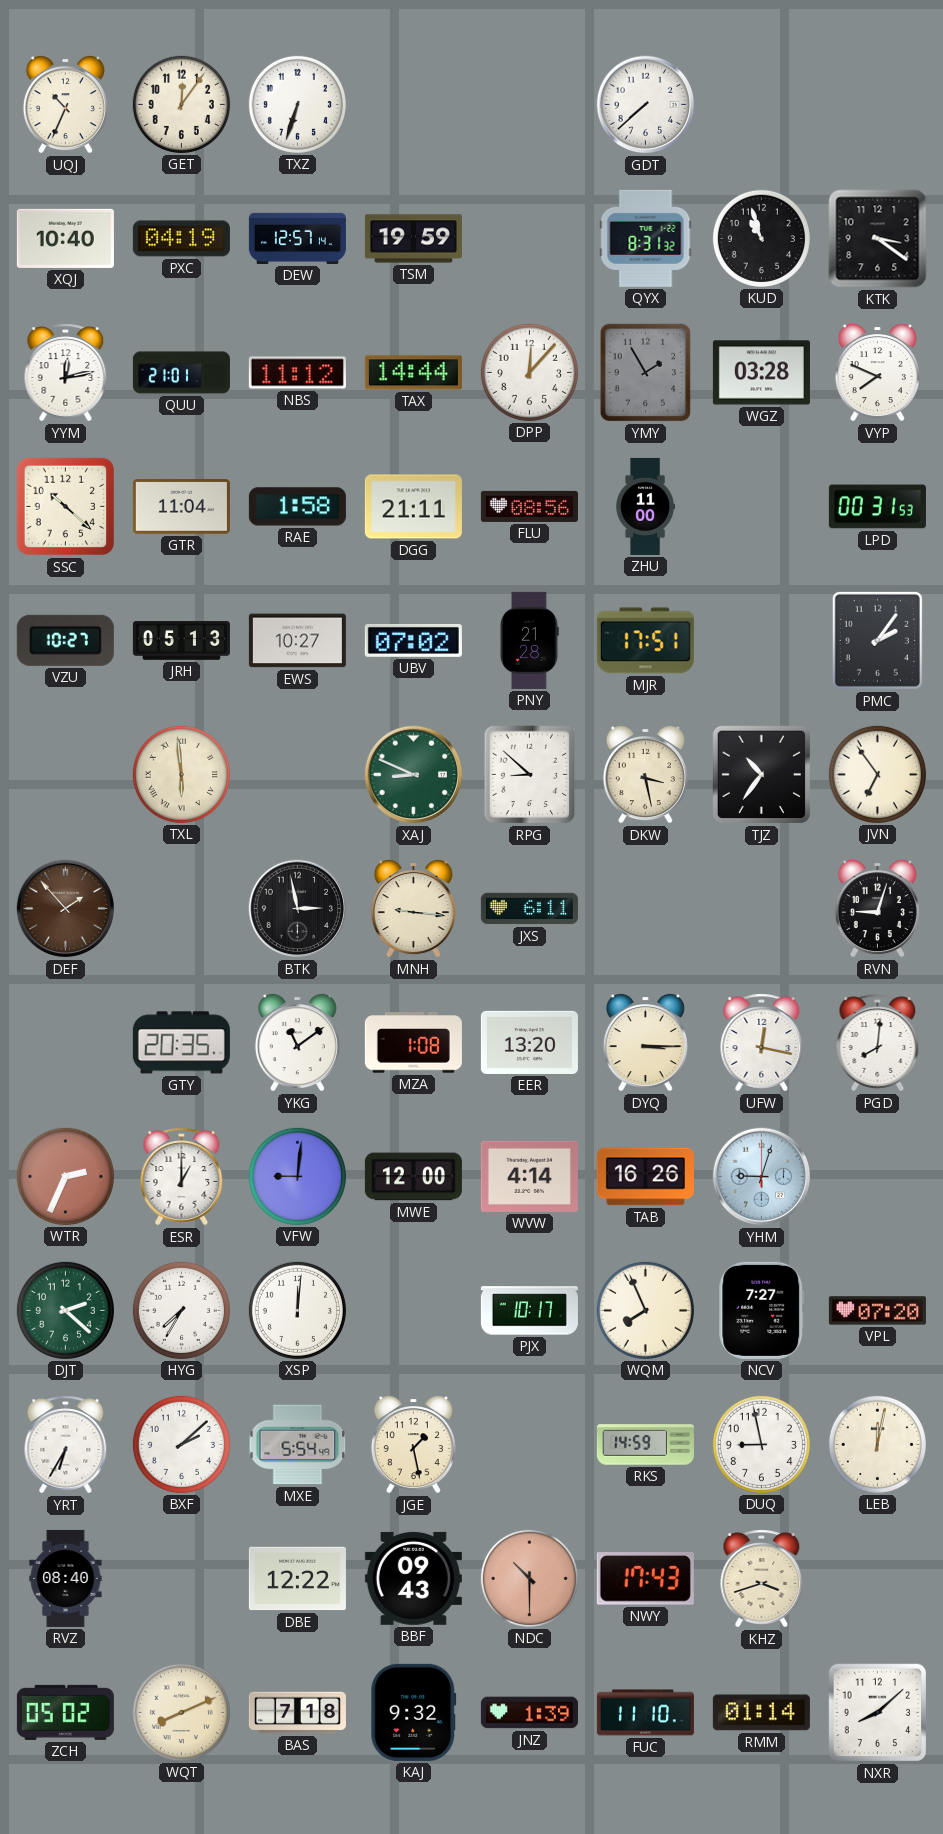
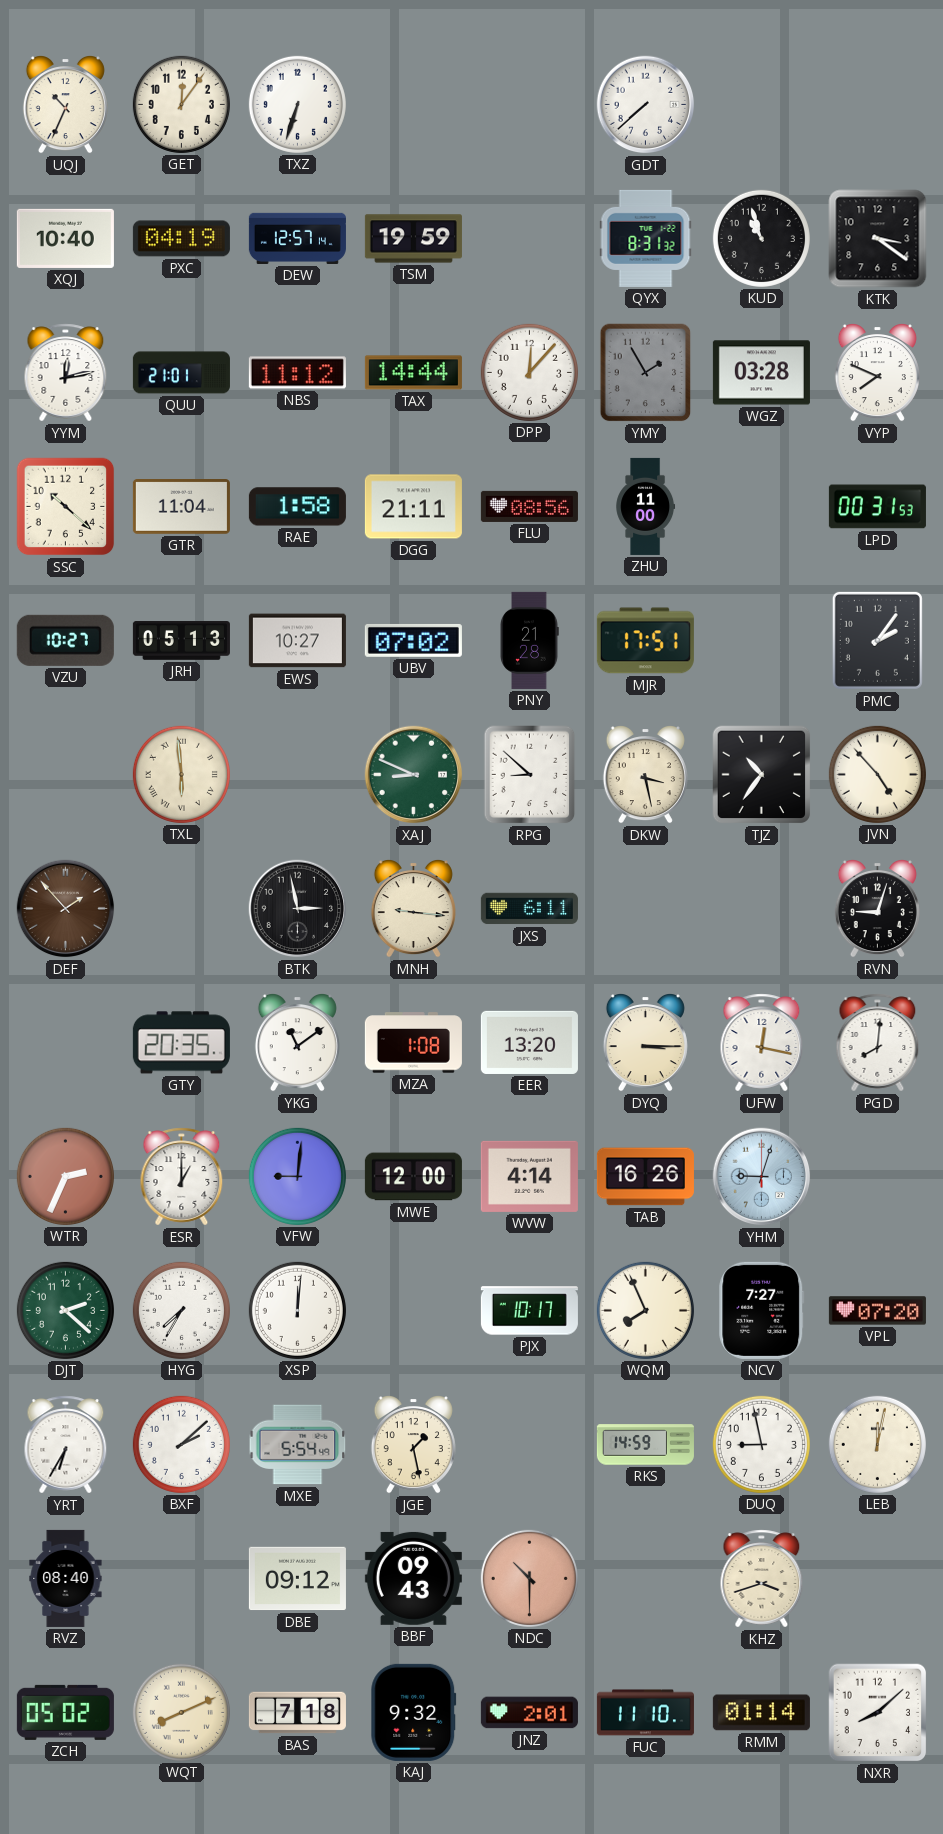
JVN: 6:54 -> 4:53 (877, 774)
DBE: 12:22 -> 09:12 (297, 1579)
NWY: 17:43 -> none (645, 1579)
JNZ: 1:39 -> 2:01 (529, 1713)
